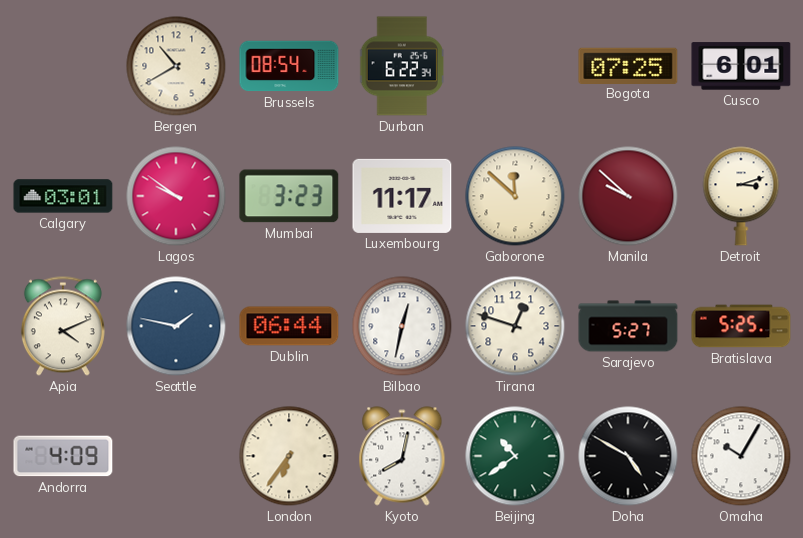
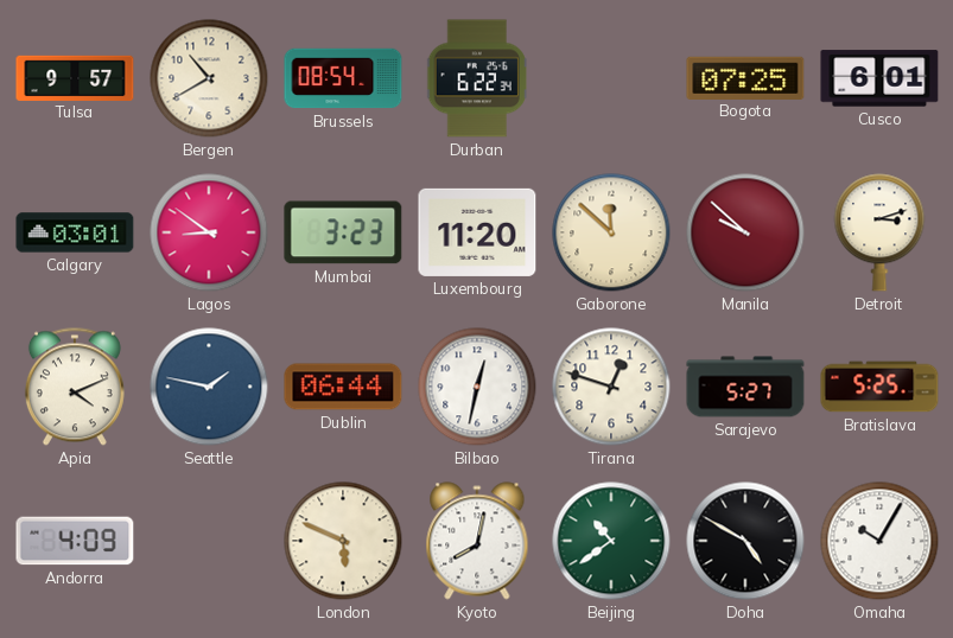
Tulsa: none -> 9:57 (75, 77)
Lagos: 9:51 -> 8:51 (209, 232)
Luxembourg: 11:17 -> 11:20 (477, 232)
London: 6:36 -> 5:49 (343, 541)
